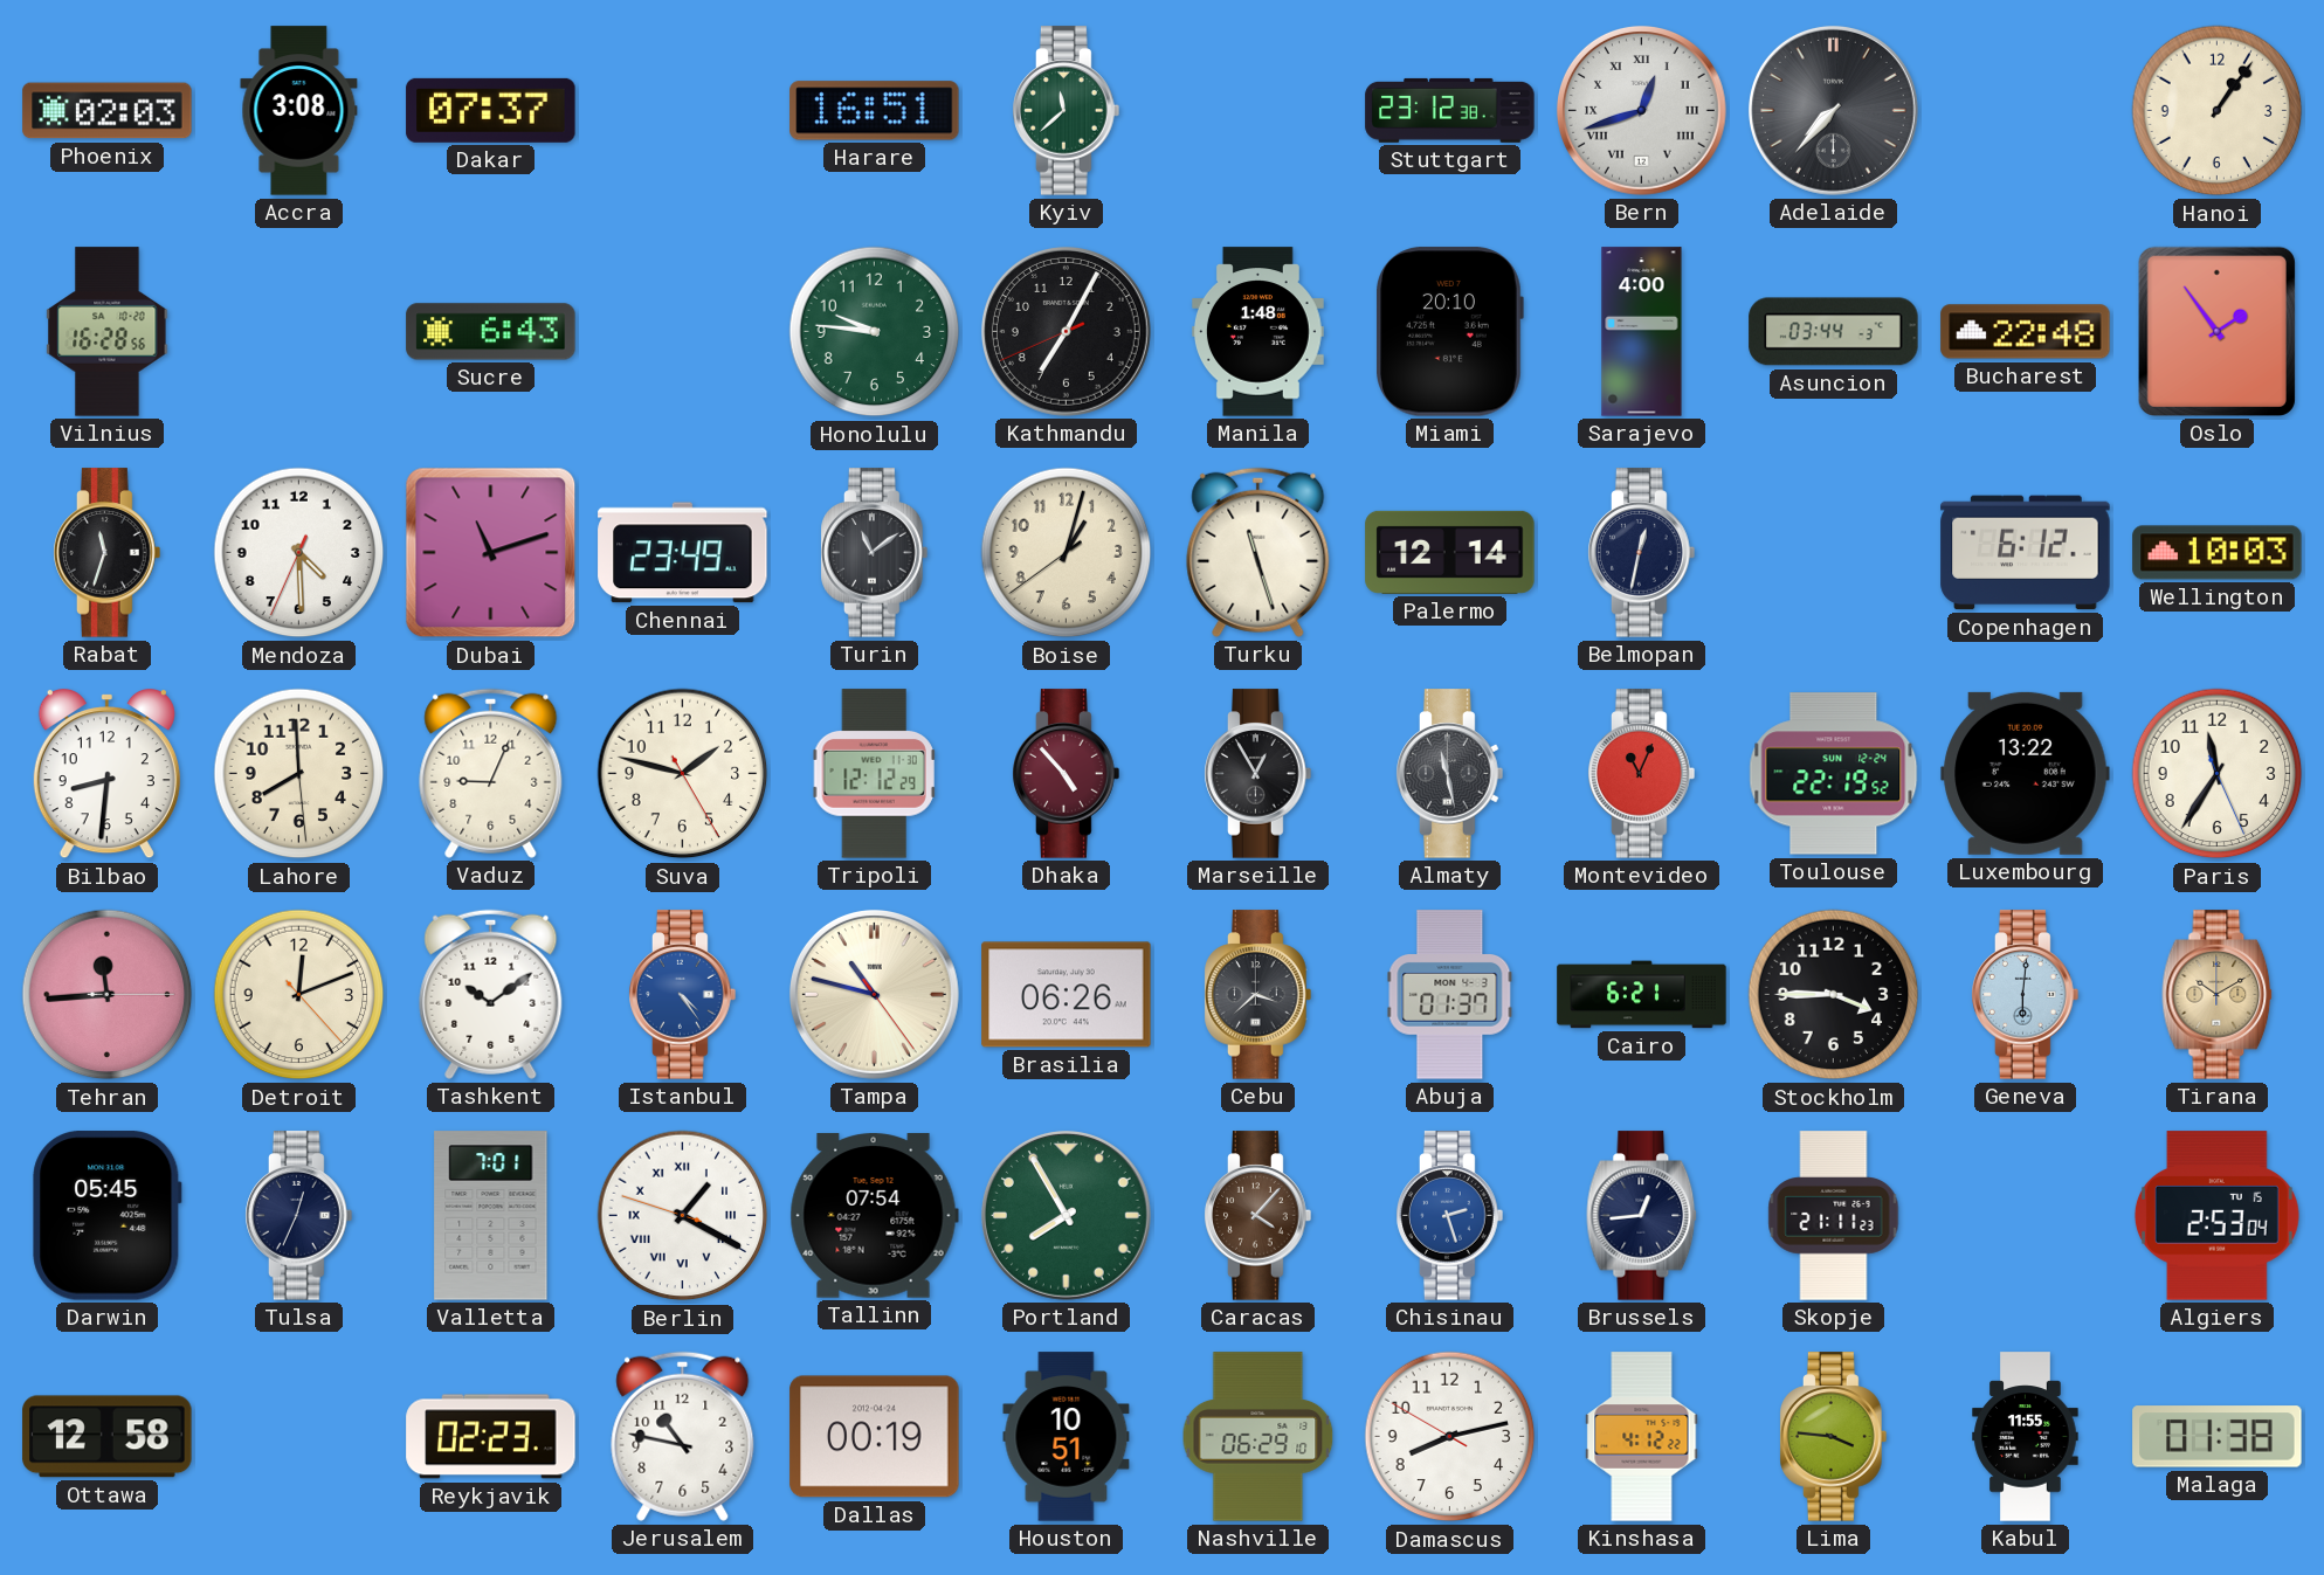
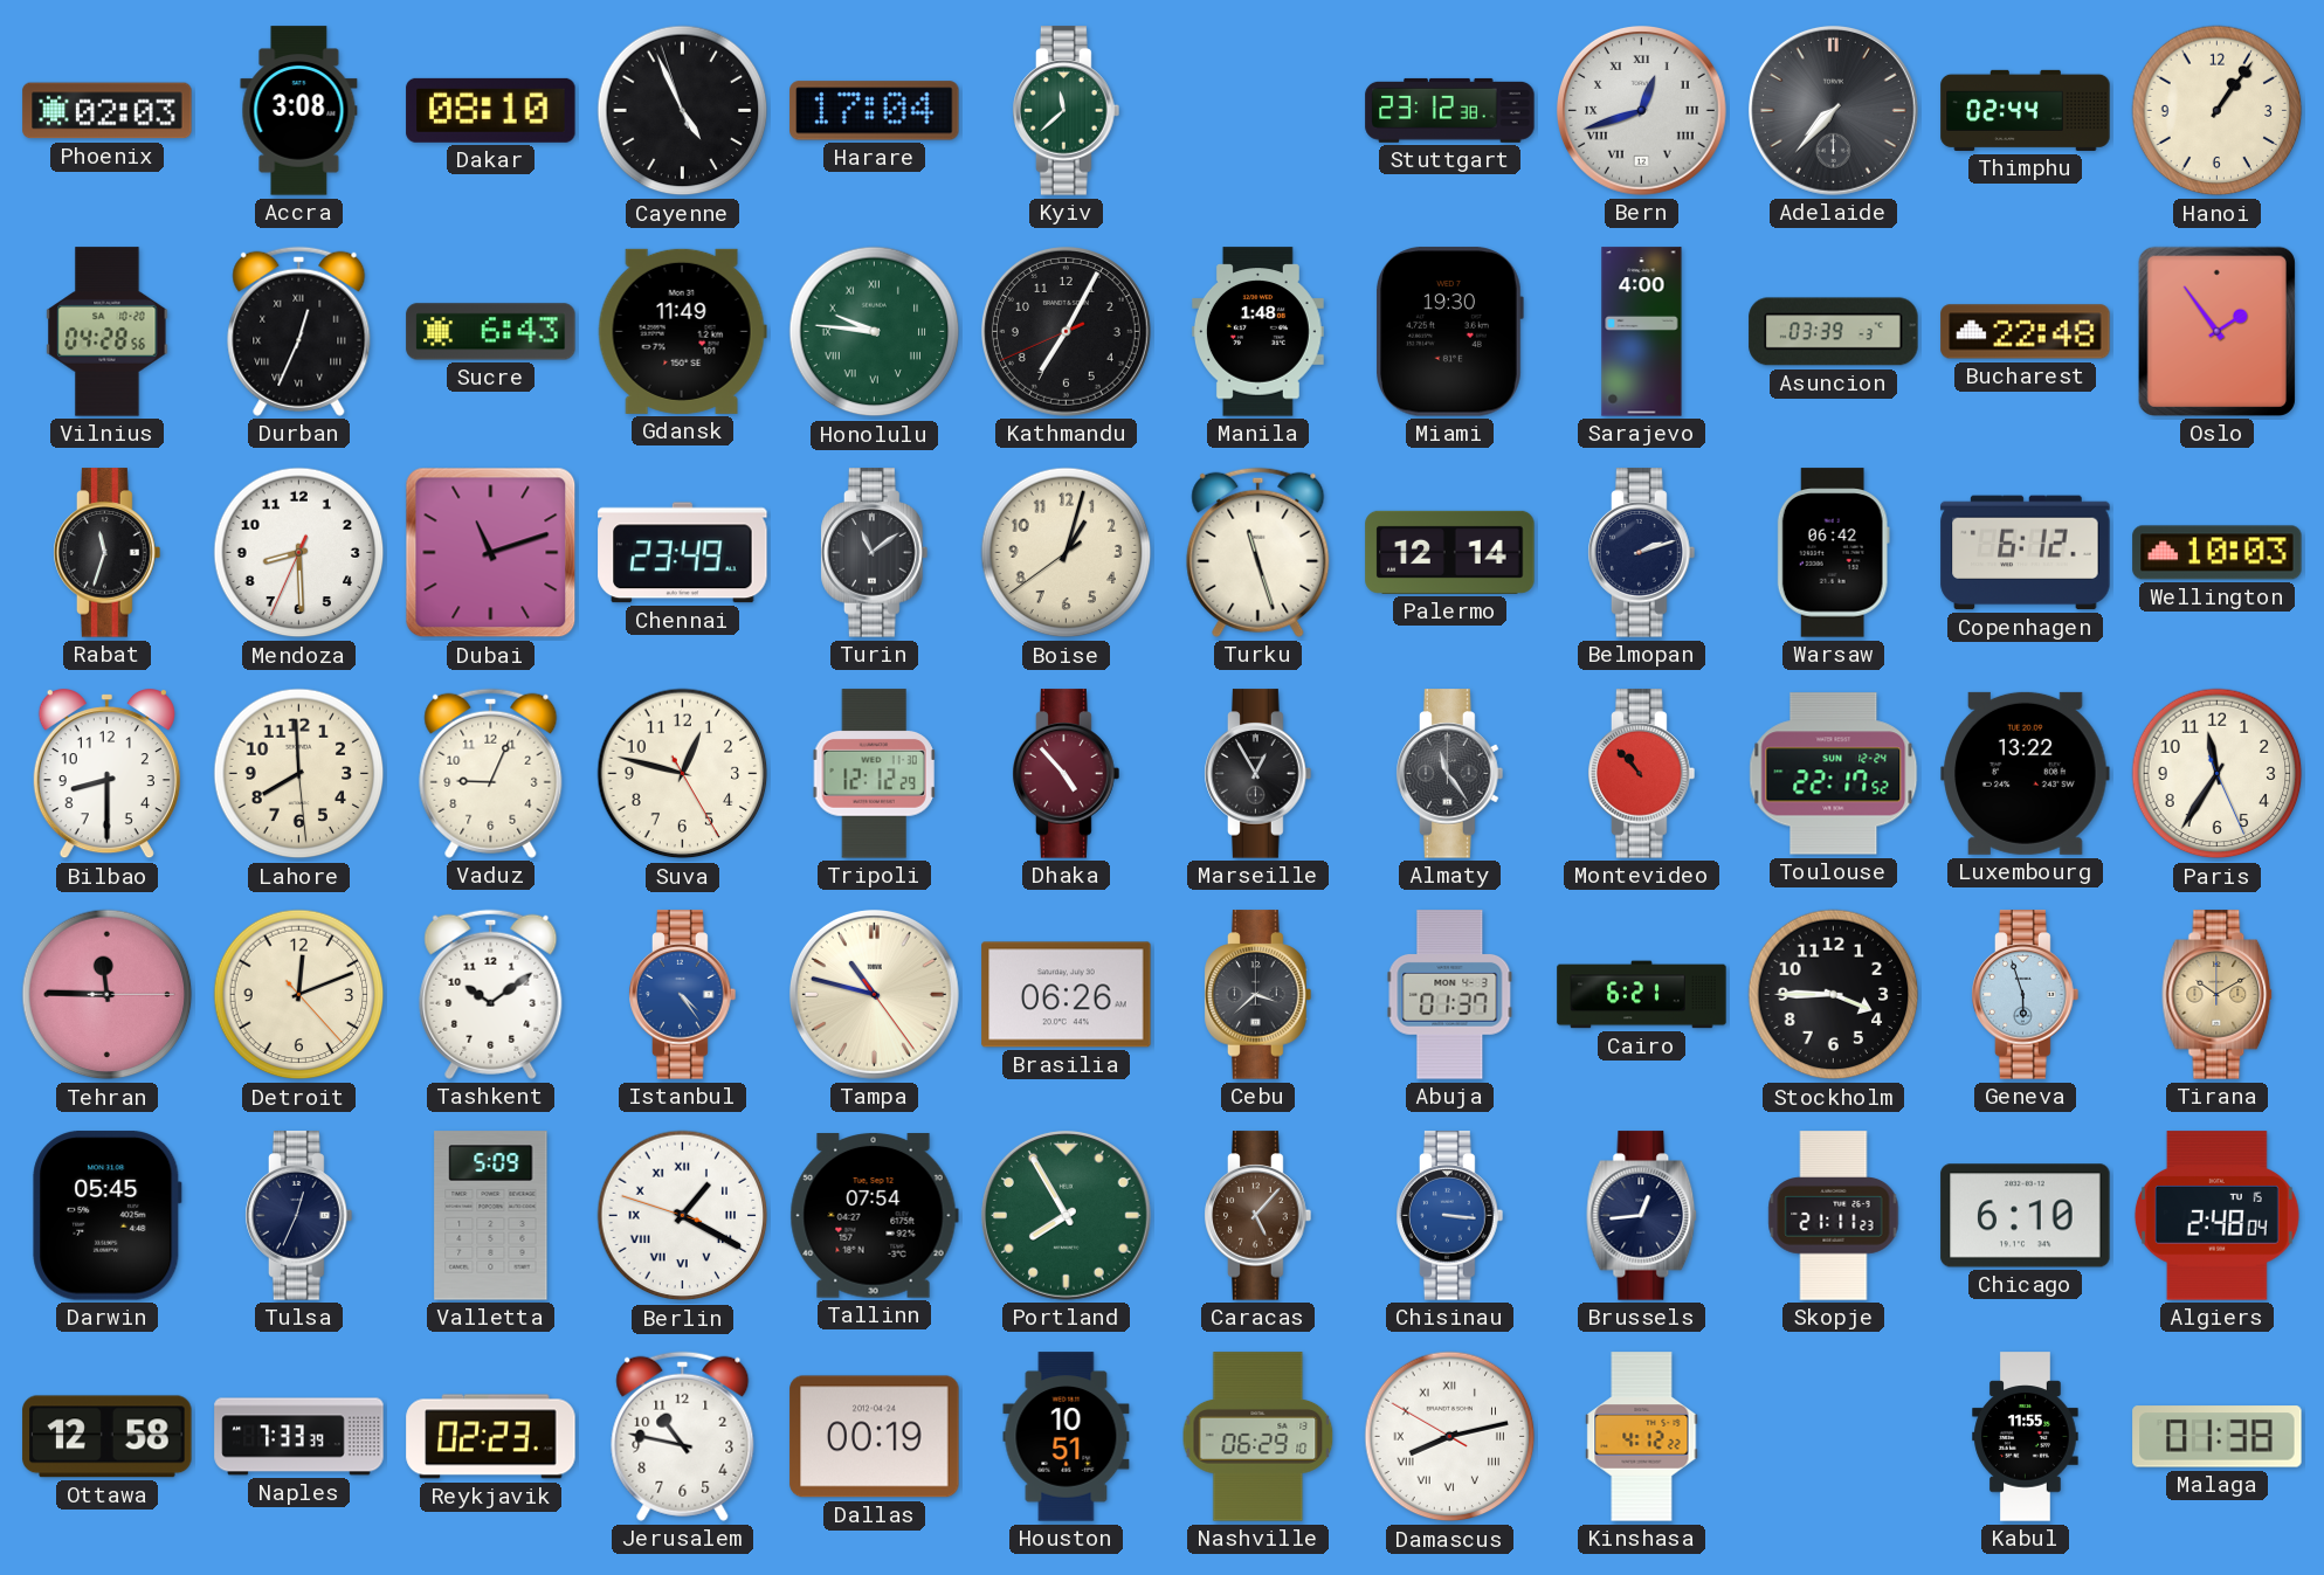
Dakar: 07:37 -> 08:10 (491, 110)
Cayenne: none -> 4:55 (683, 111)
Harare: 16:51 -> 17:04 (875, 111)
Thimphu: none -> 02:44 (2026, 110)
Vilnius: 16:28 -> 04:28 (108, 332)
Durban: none -> 12:34 (299, 331)
Gdansk: none -> 11:49 (682, 331)
Honolulu numerals: Arabic -> Roman (875, 332)
Miami: 20:10 -> 19:30 (1449, 332)
Asuncion: 03:44 -> 03:39 (1834, 332)
Mendoza: 4:29 -> 8:29 (299, 553)
Belmopan: 12:32 -> 2:12 (1642, 553)
Warsaw: none -> 06:42 (1833, 553)
Bilbao: 8:31 -> 8:30 (106, 775)
Suva: 1:47 -> 12:47 (683, 774)
Almaty: 11:28 -> 11:24 (1450, 774)
Montevideo: 11:04 -> 10:53 (1642, 774)
Toulouse: 22:19 -> 22:17 (1834, 774)
Tehran: 11:44 -> 11:45 (108, 995)
Geneva: 6:01 -> 5:57 (2026, 995)
Valletta: 7:01 -> 5:09 (491, 1216)
Caracas: 4:07 -> 5:07 (1258, 1216)
Chisinau: 2:27 -> 3:16 (1450, 1216)
Chicago: none -> 6:10 (2026, 1216)
Algiers: 2:53 -> 2:48 (2216, 1216)
Naples: none -> 7:33 (299, 1437)
Damascus numerals: Arabic -> Roman (1450, 1437)
Lima: 3:46 -> none (1834, 1437)
